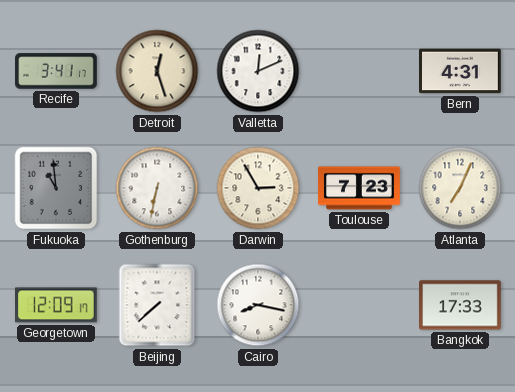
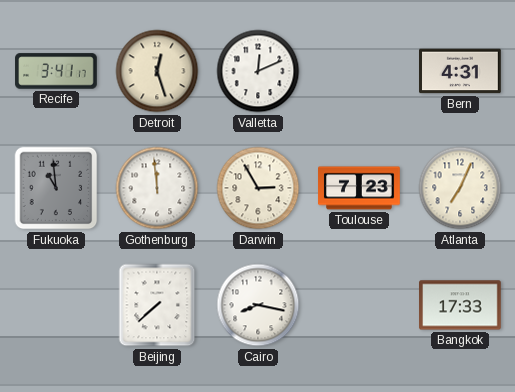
Gothenburg: 6:32 -> 11:59 (157, 188)
Georgetown: 12:09 -> none (57, 305)
